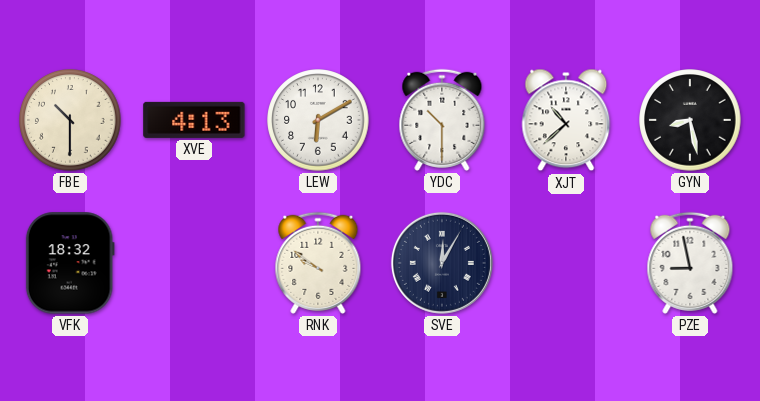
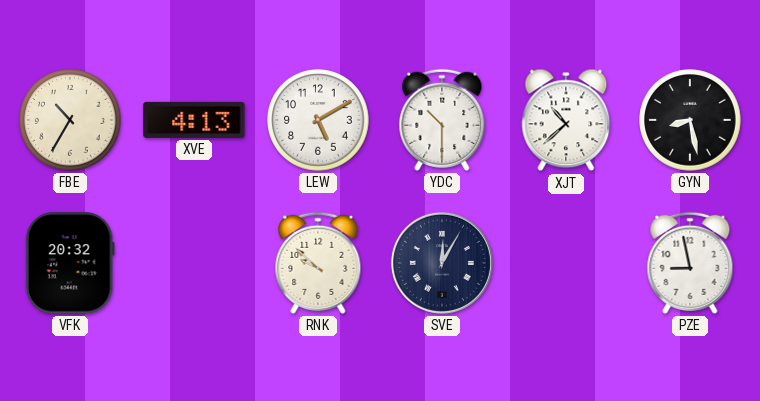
FBE: 10:30 -> 10:35 (70, 120)
LEW: 6:10 -> 5:10 (318, 120)
VFK: 18:32 -> 20:32 (70, 263)
RNK: 9:51 -> 9:52 (318, 263)
